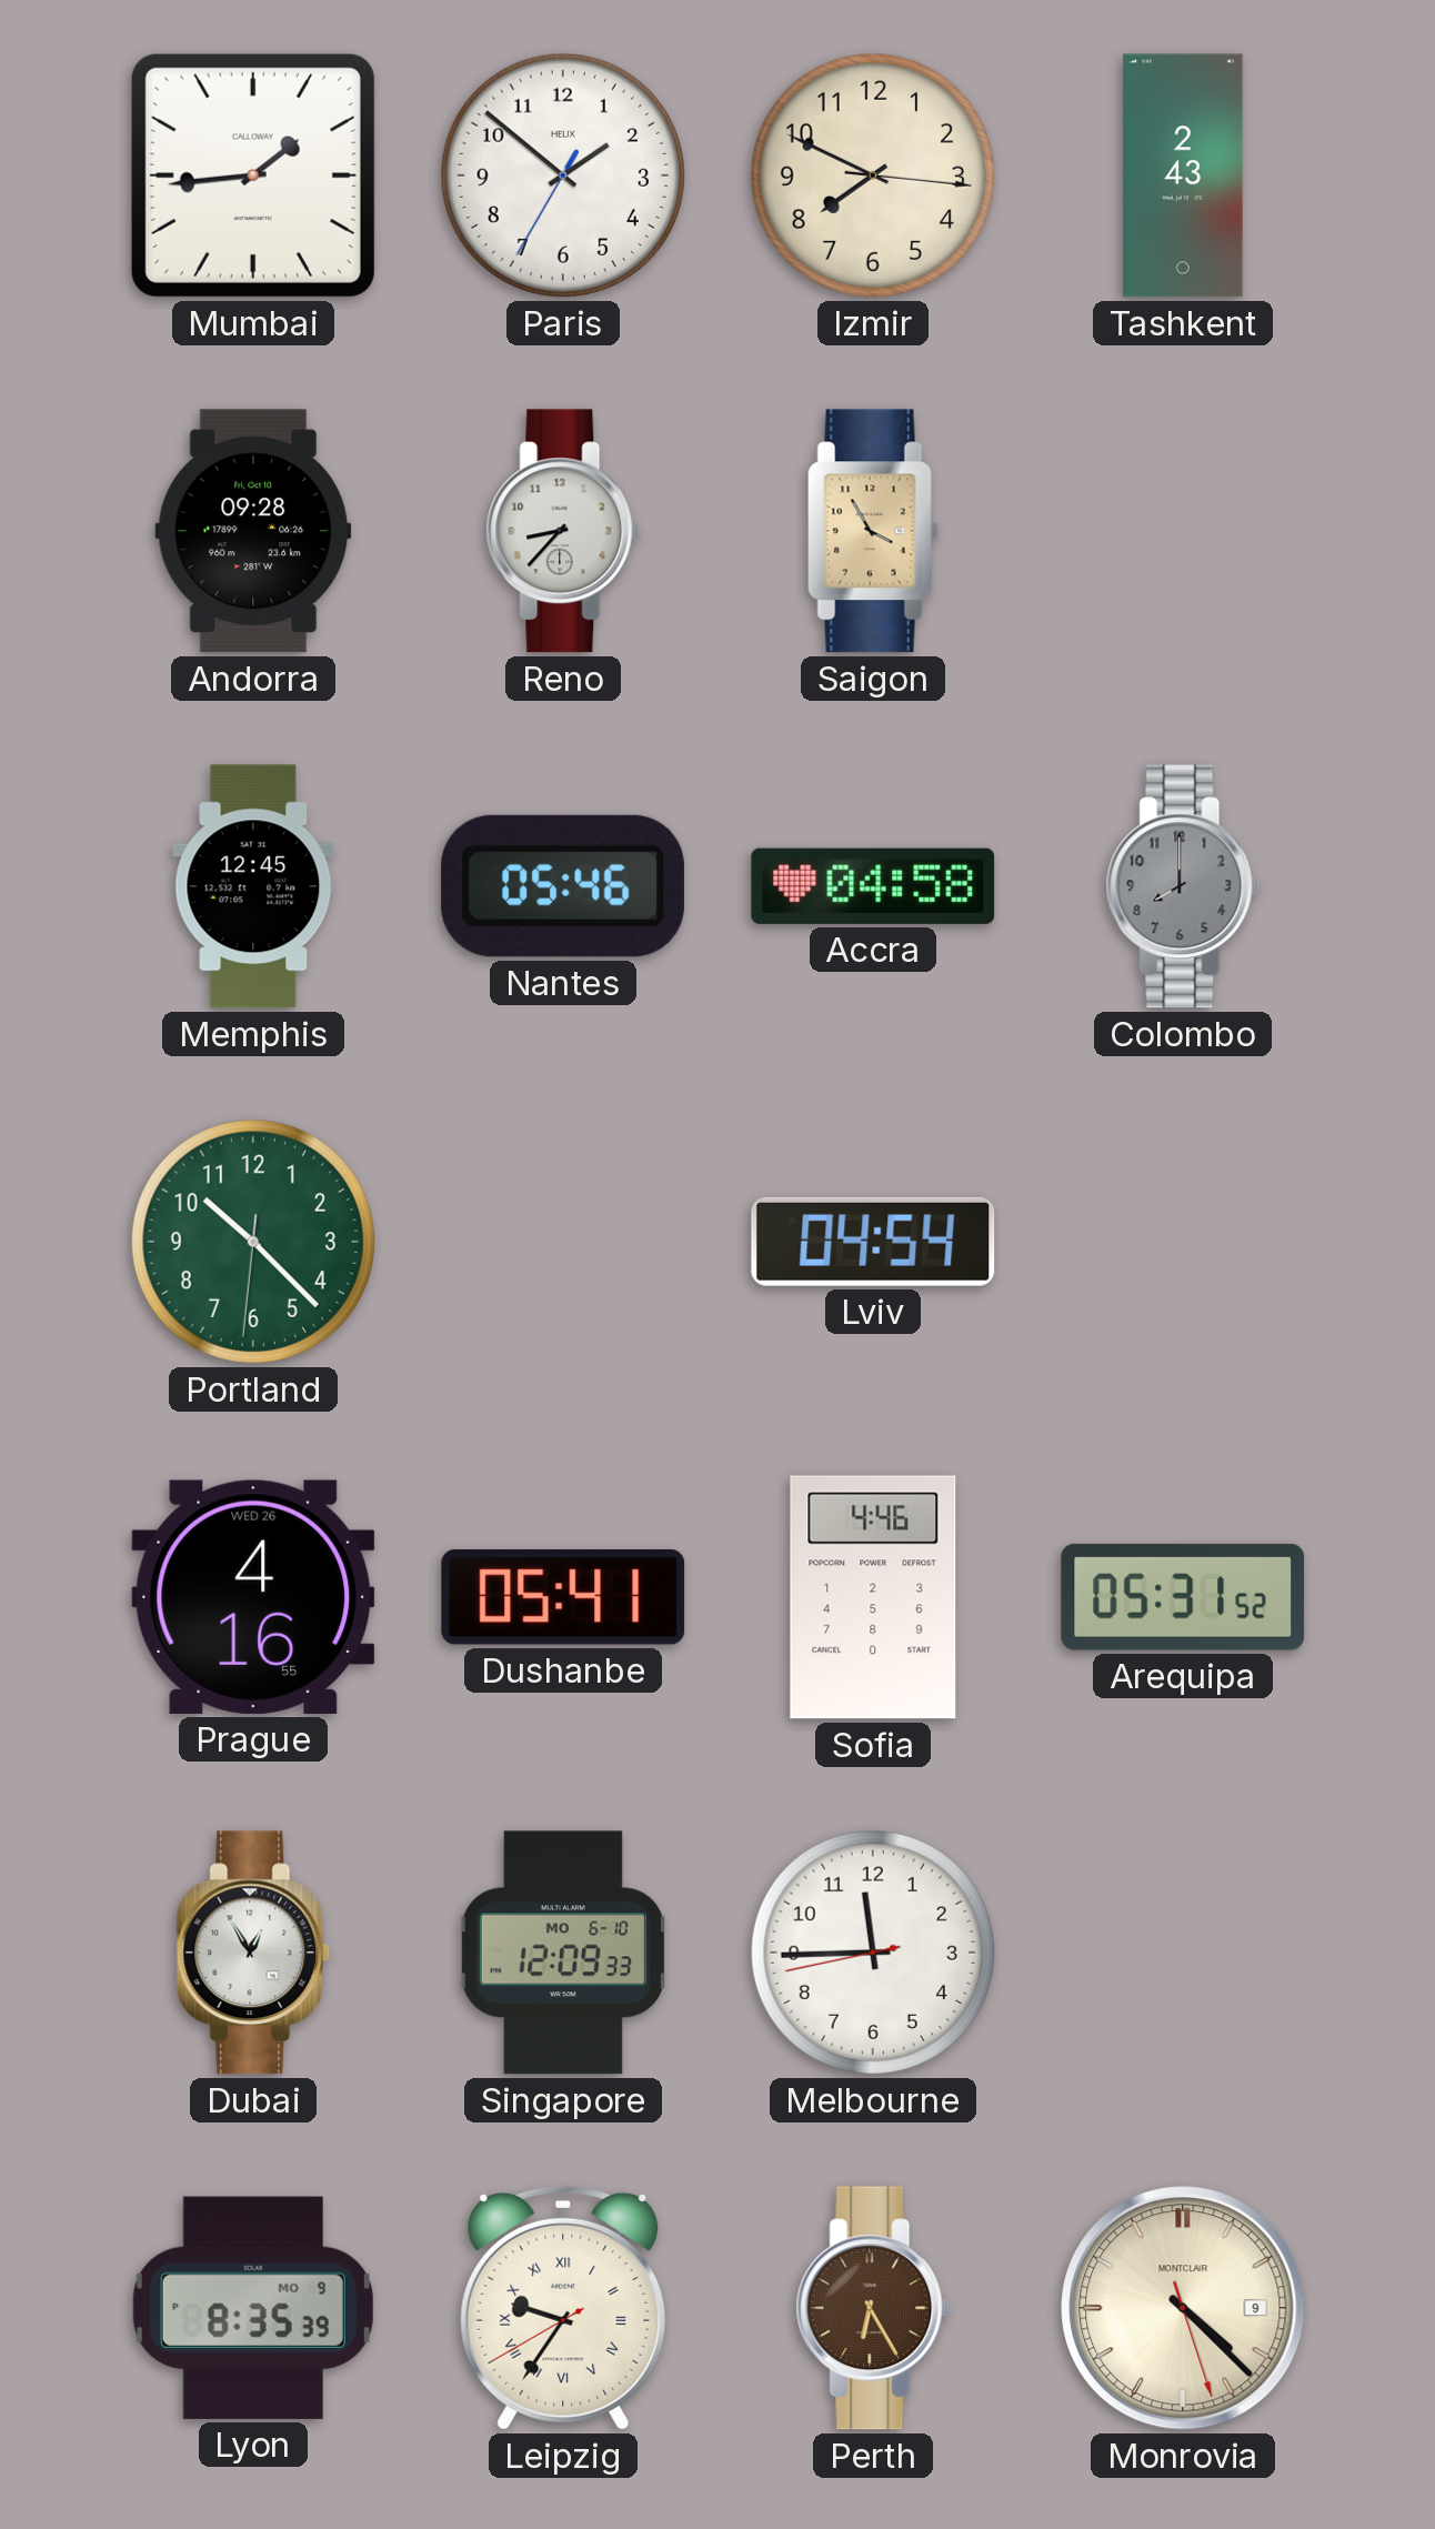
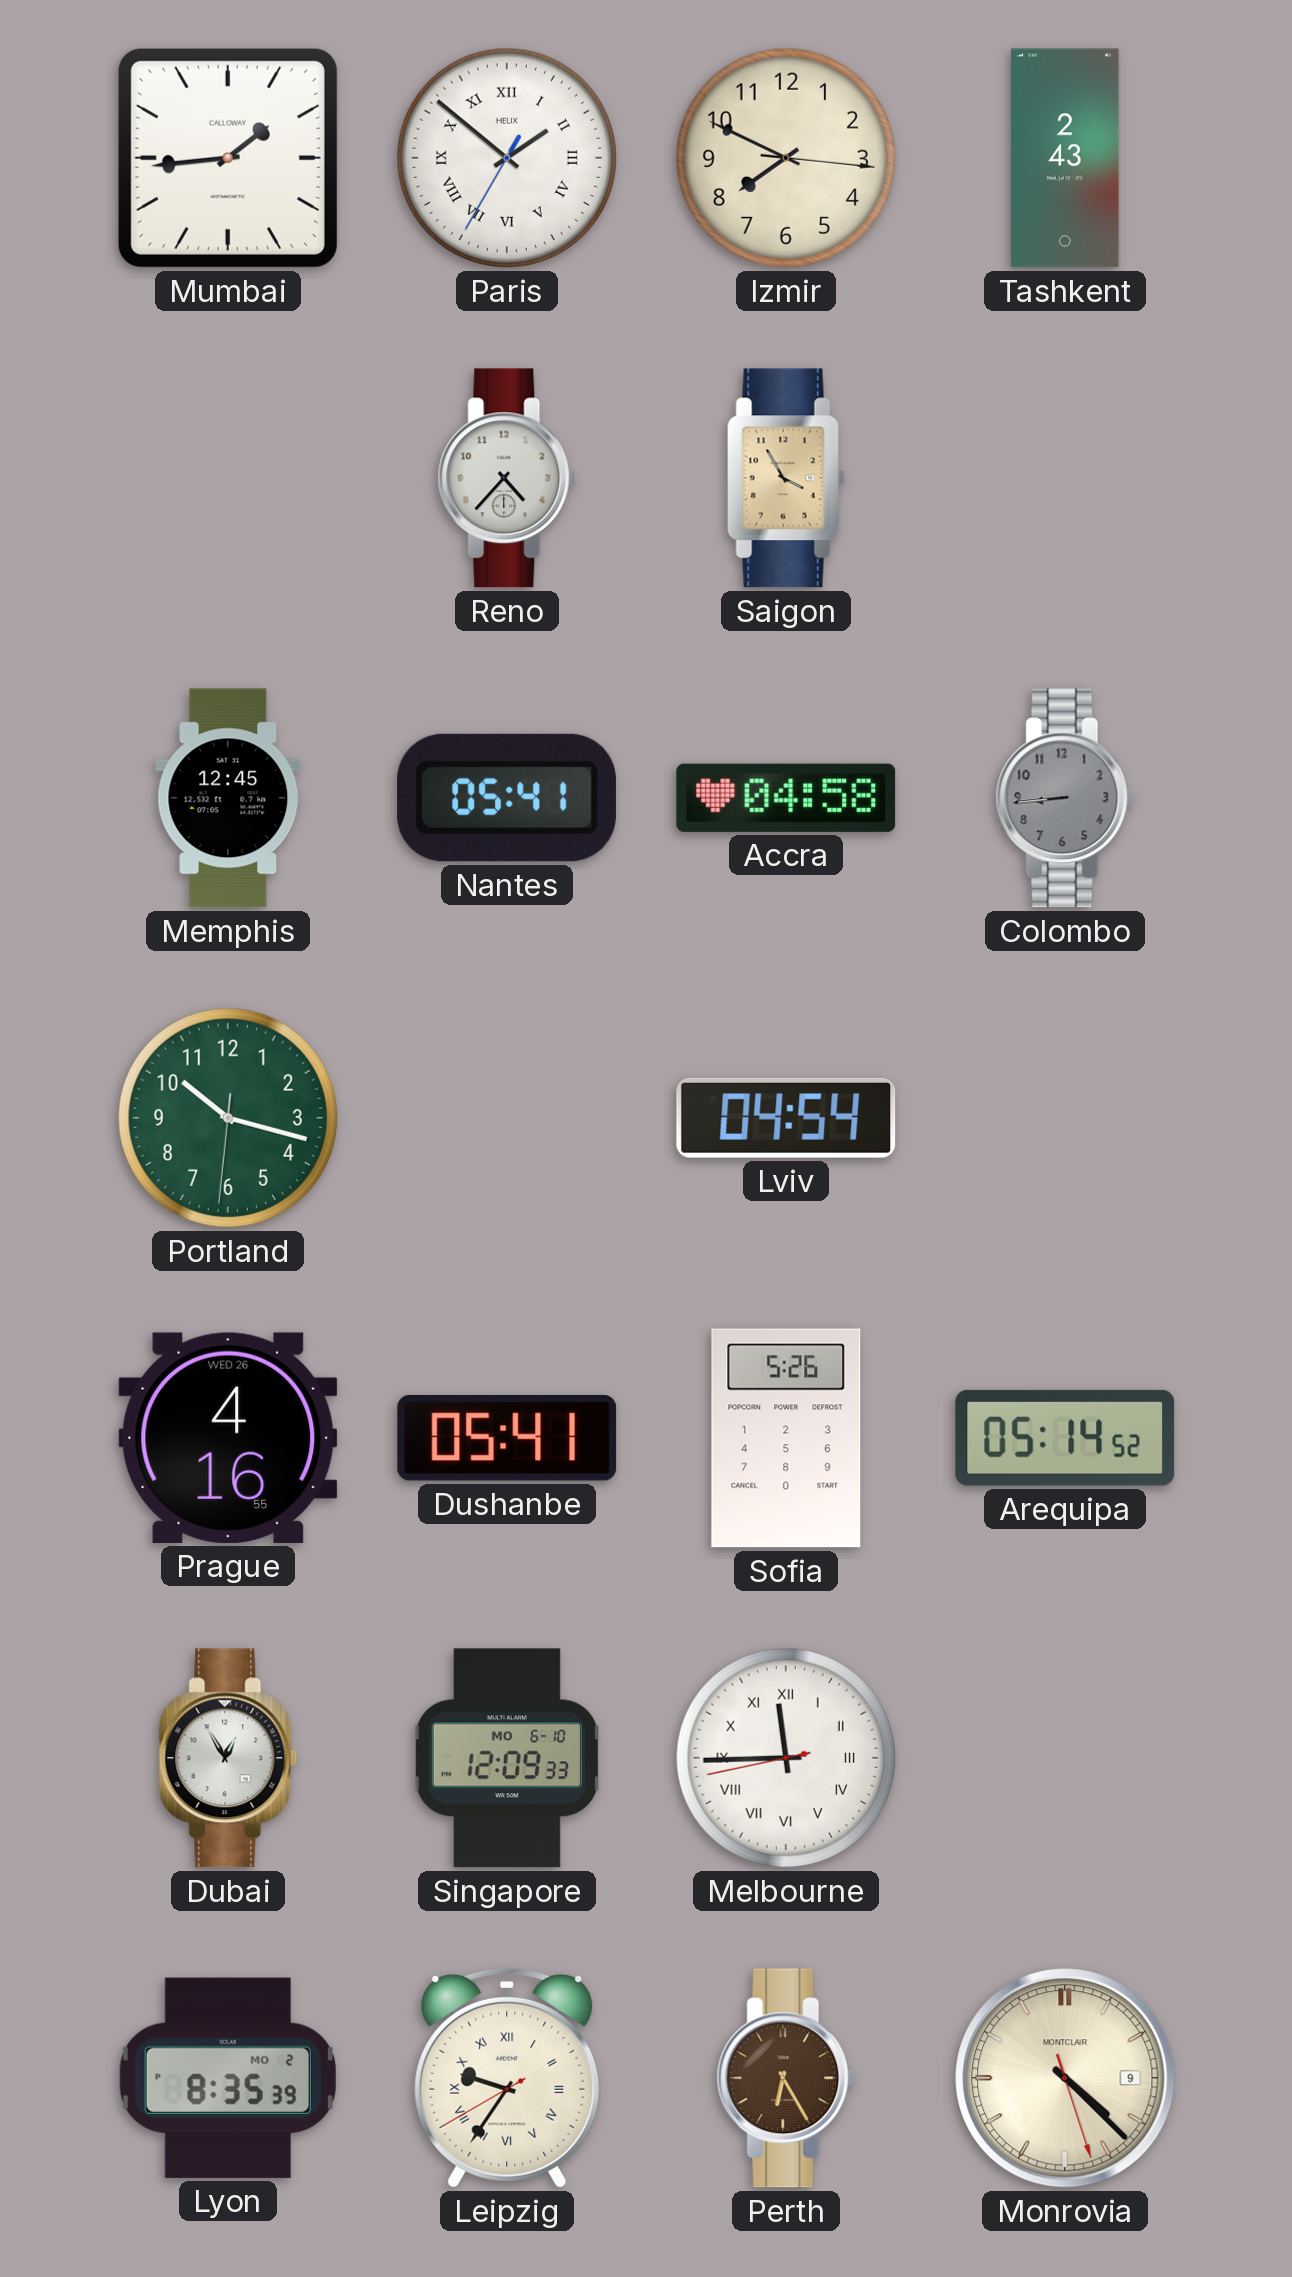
Paris numerals: Arabic -> Roman (507, 158)
Andorra: 09:28 -> none (253, 531)
Reno: 8:37 -> 4:37 (507, 478)
Nantes: 05:46 -> 05:41 (507, 798)
Colombo: 8:00 -> 8:44 (1065, 798)
Portland: 10:22 -> 10:17 (228, 1118)
Sofia: 4:46 -> 5:26 (786, 1438)
Arequipa: 05:31 -> 05:14 (1065, 1438)
Melbourne numerals: Arabic -> Roman (786, 1758)
Lyon date: MO 9 -> MO 2 (228, 2078)
